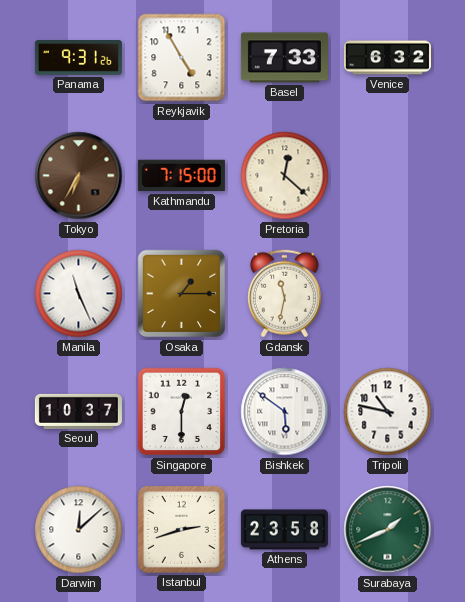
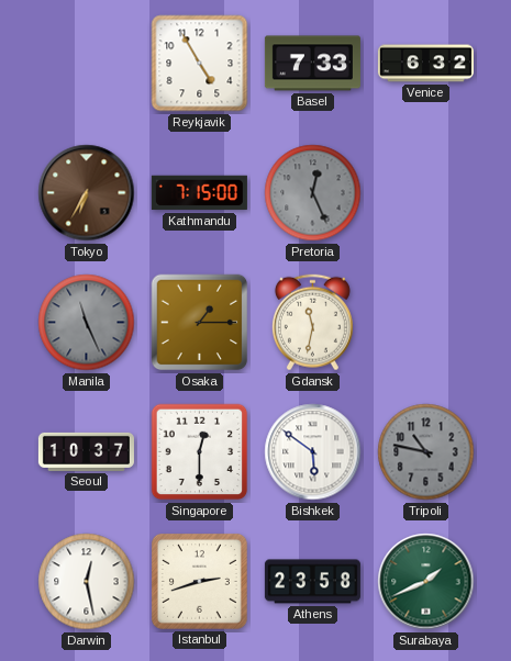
Panama: 9:31 -> none (78, 58)
Pretoria: 12:22 -> 12:26 (313, 193)
Pretoria dial: cream -> grey (313, 193)
Manila dial: white -> grey (87, 323)
Tripoli dial: white -> grey (426, 452)
Darwin: 12:08 -> 12:28 (87, 582)
